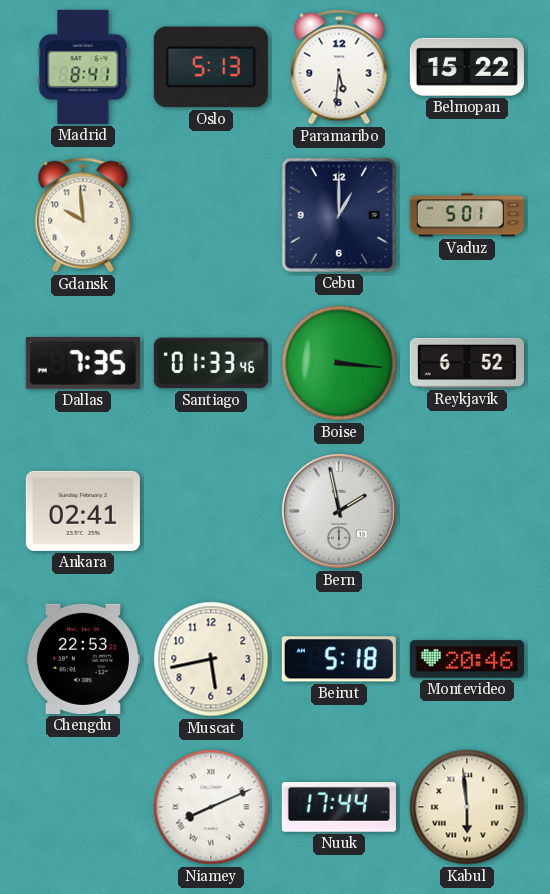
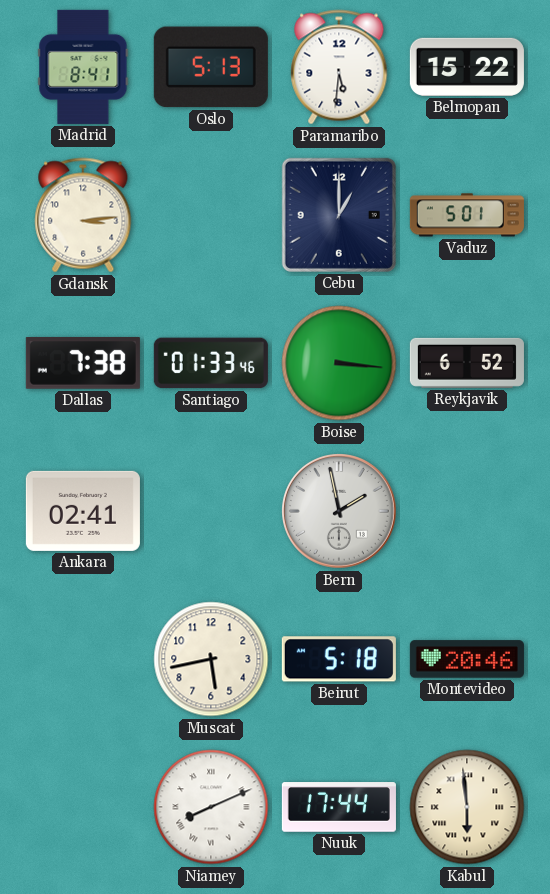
Gdansk: 9:59 -> 3:14 (83, 215)
Dallas: 7:35 -> 7:38 (83, 363)
Chengdu: 22:53 -> none (83, 659)
